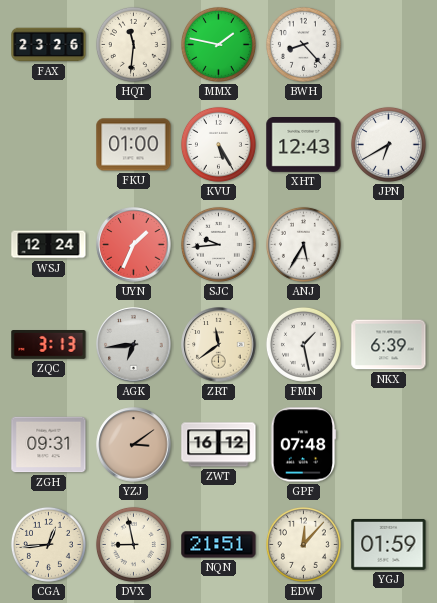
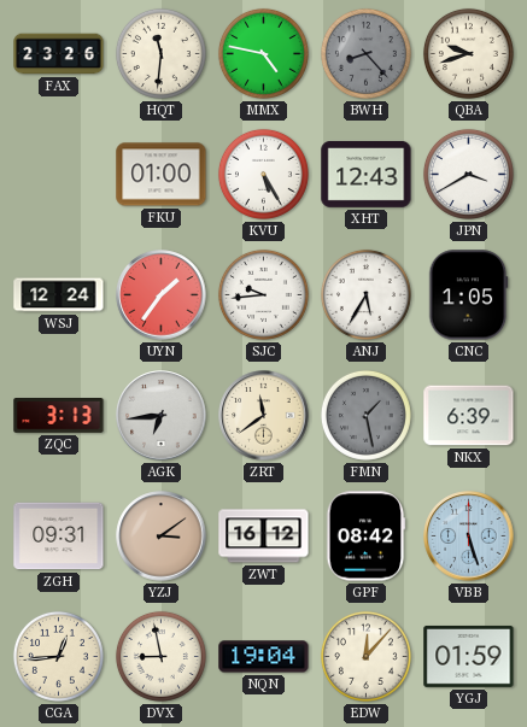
MMX: 1:47 -> 4:47 (263, 53)
BWH dial: white -> grey (365, 53)
QBA: none -> 9:42 (468, 53)
JPN: 6:40 -> 3:40 (468, 174)
UYN: 1:34 -> 1:36 (162, 295)
CNC: none -> 1:05 (468, 295)
FMN dial: white -> grey (365, 415)
GPF: 07:48 -> 08:42 (365, 537)
VBB: none -> 5:27 (469, 537)
NQN: 21:51 -> 19:04 (264, 657)
